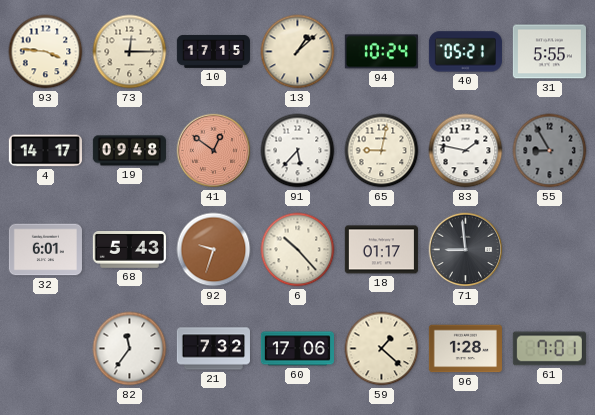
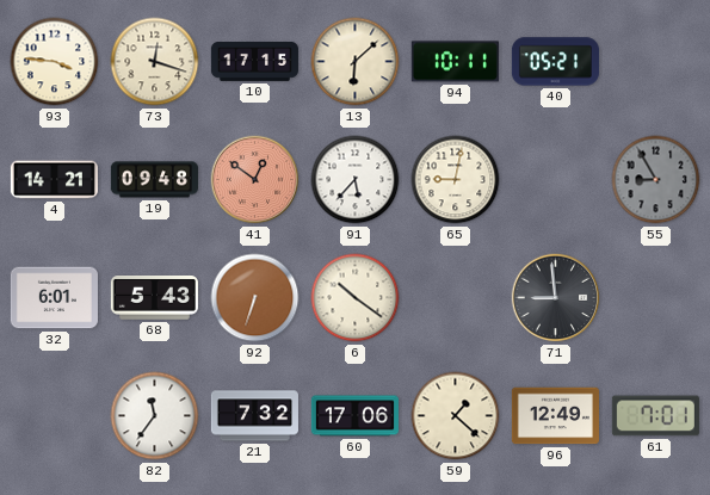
73: 12:15 -> 12:18 (155, 62)
13: 1:08 -> 6:08 (356, 62)
94: 10:24 -> 10:11 (455, 62)
31: 5:55 -> none (549, 52)
4: 14:17 -> 14:21 (54, 180)
83: 1:47 -> none (466, 151)
92: 9:33 -> 6:33 (255, 298)
6: 10:23 -> 10:21 (356, 298)
18: 01:17 -> none (381, 250)
96: 1:28 -> 12:49 (555, 416)
